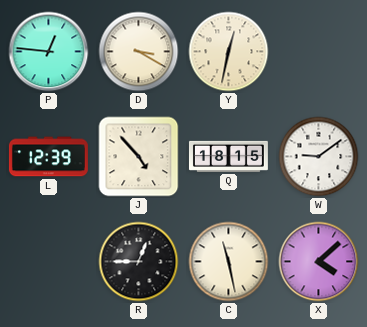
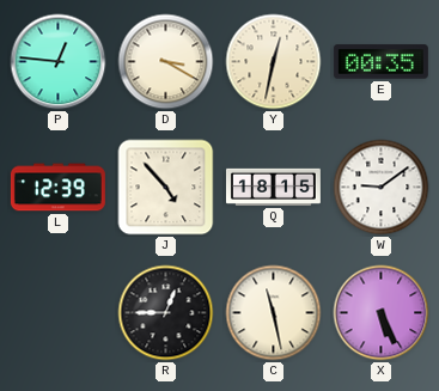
E: none -> 00:35 (380, 62)
X: 4:08 -> 5:26 (382, 313)
